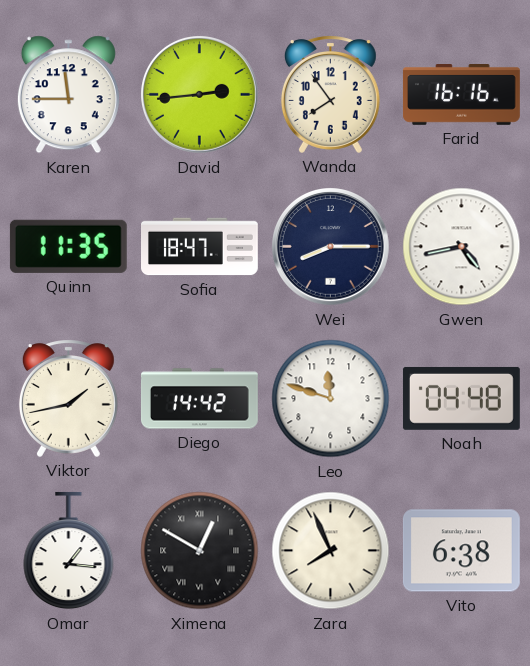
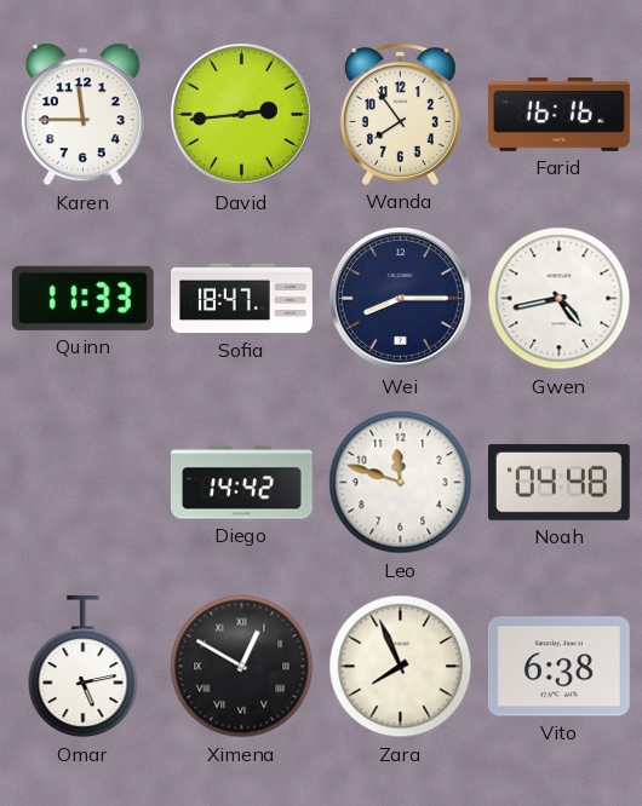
Quinn: 11:35 -> 11:33 (82, 298)
Viktor: 1:43 -> none (68, 398)
Omar: 1:16 -> 5:13 (84, 667)
